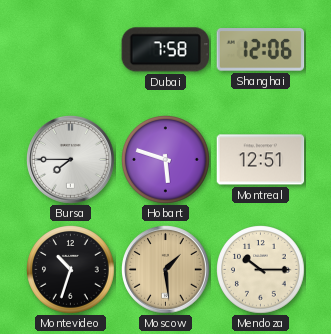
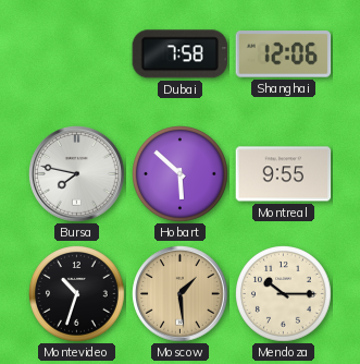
Bursa: 7:45 -> 7:47 (77, 174)
Hobart: 5:48 -> 5:52 (181, 174)
Montreal: 12:51 -> 9:55 (284, 174)
